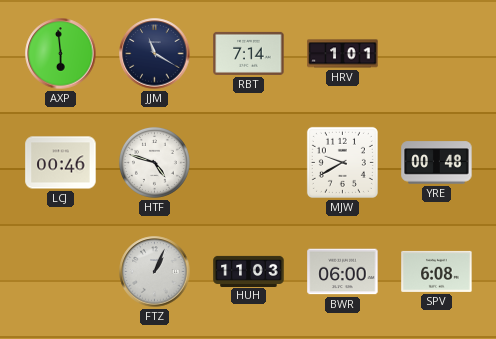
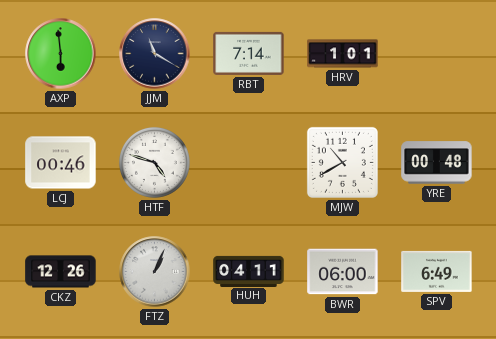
MJW: 9:40 -> 10:40 (342, 162)
CKZ: none -> 12:26 (61, 272)
HUH: 11:03 -> 04:11 (249, 271)
SPV: 6:08 -> 6:49 (437, 271)
